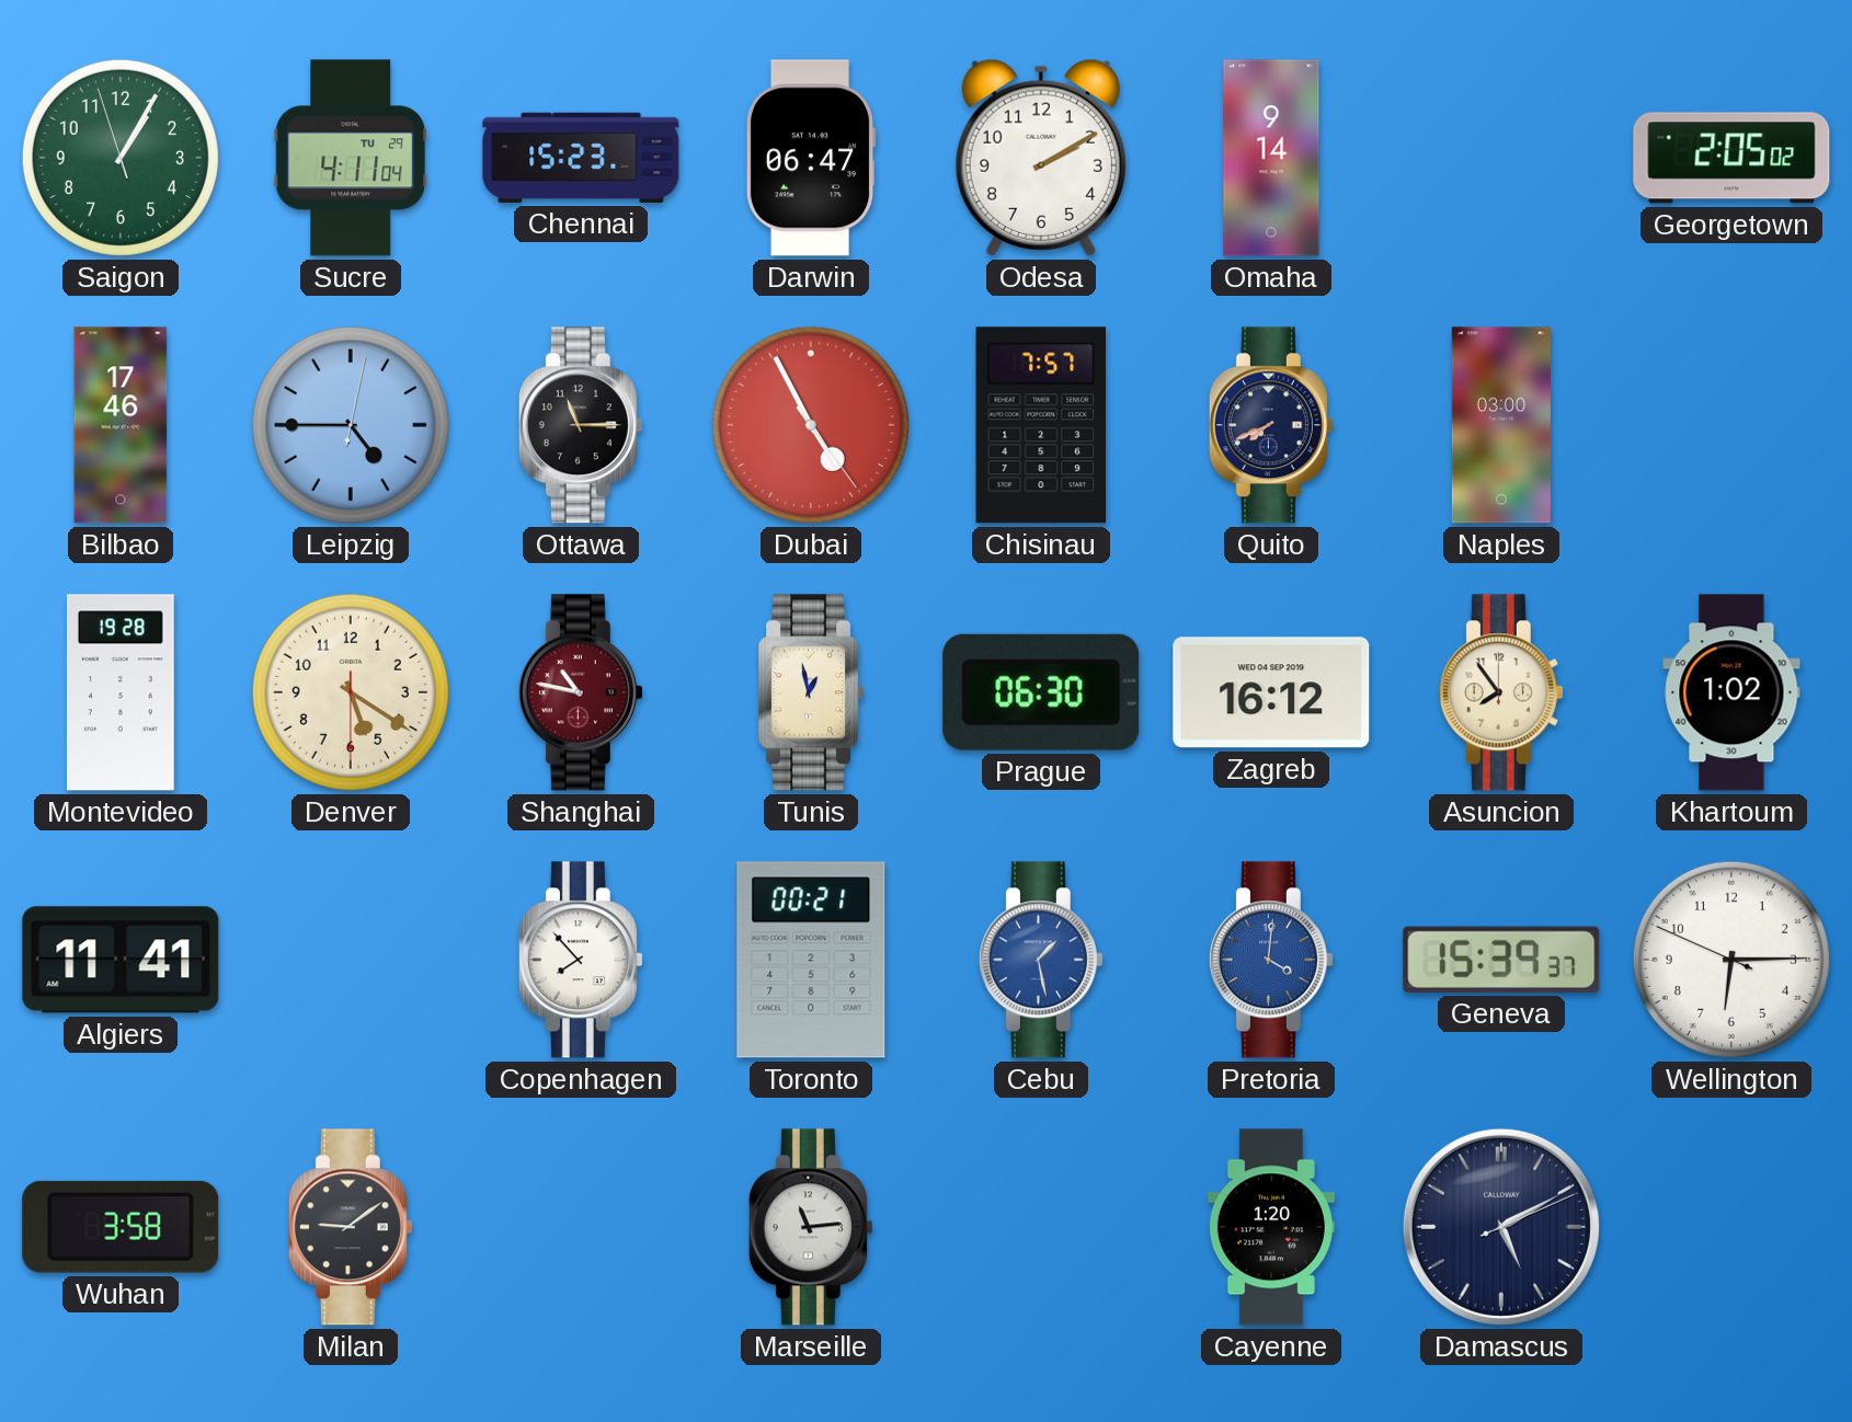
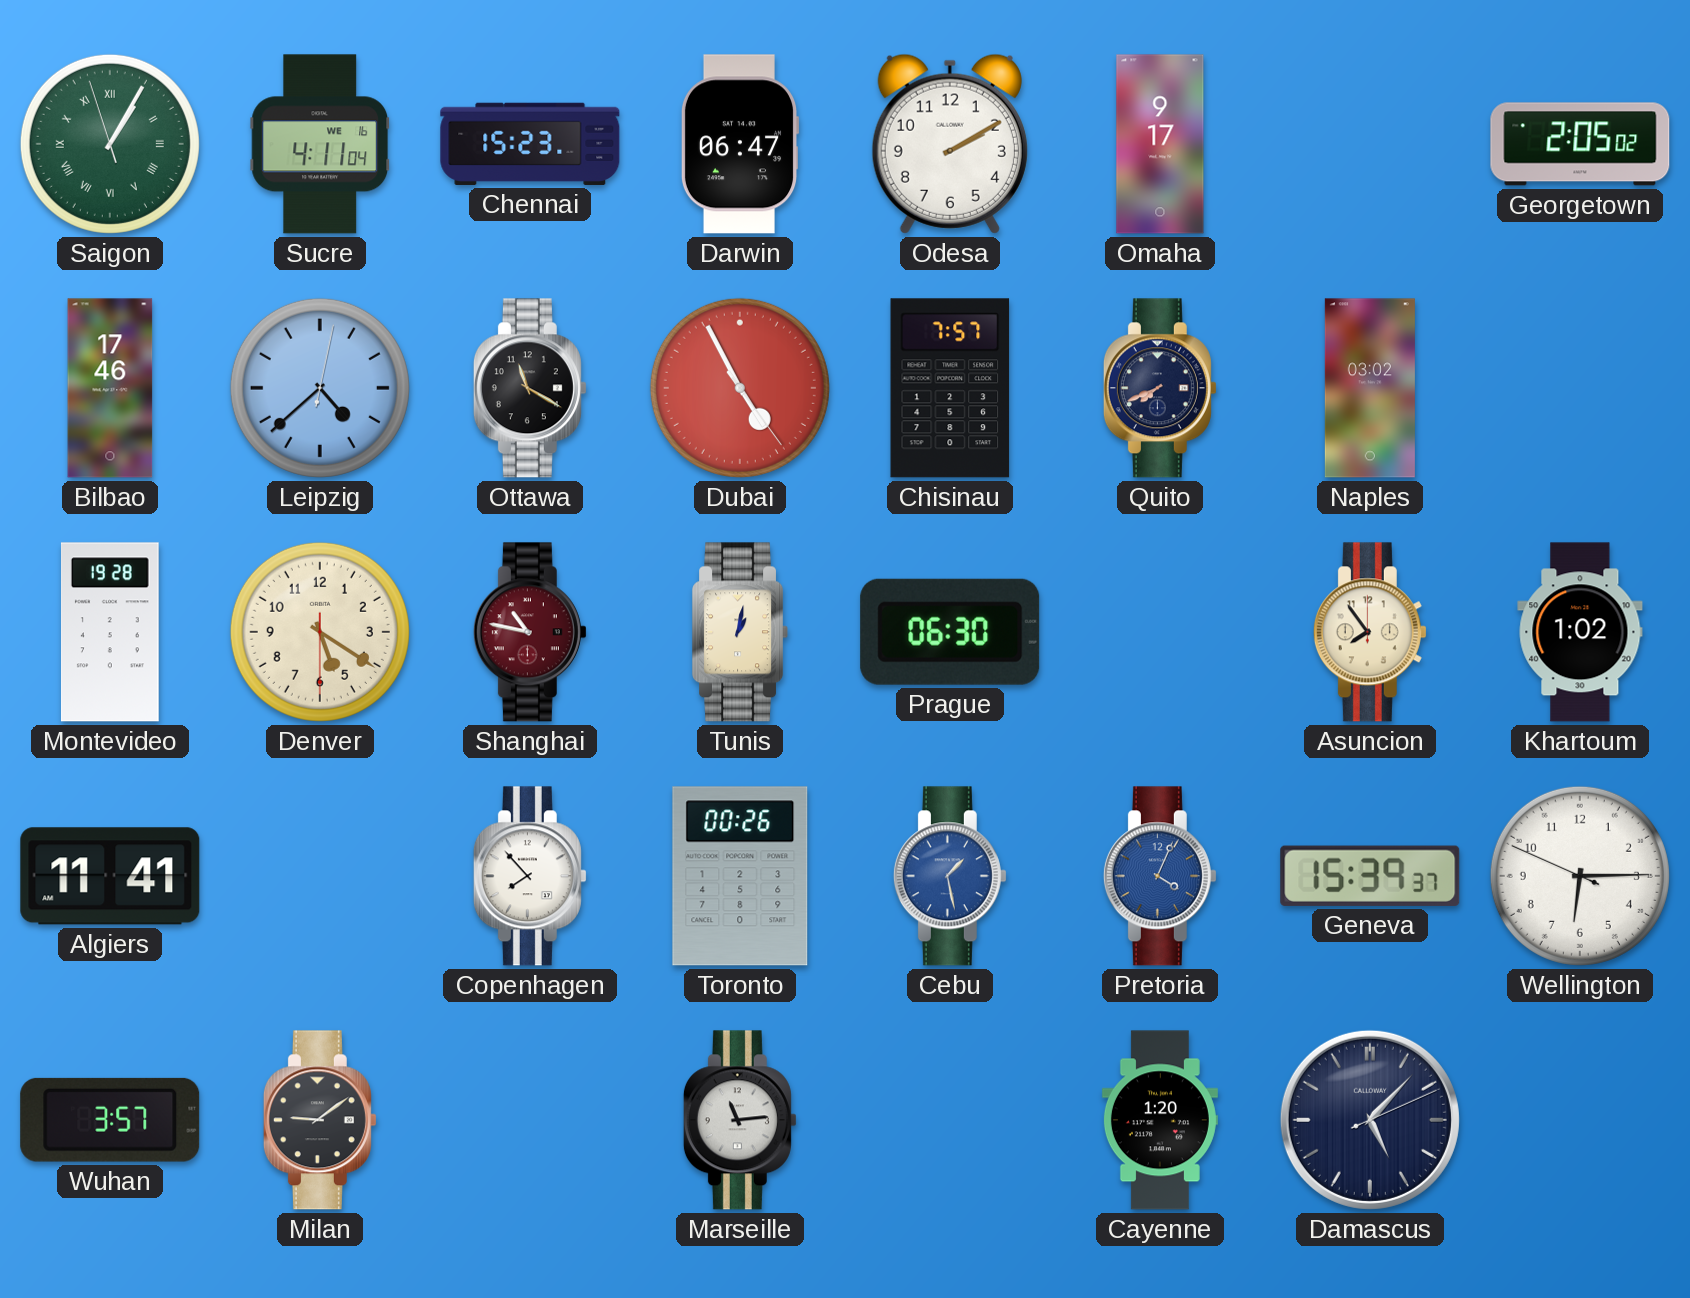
Saigon numerals: Arabic -> Roman (110, 144)
Sucre date: TU 29 -> WE 16 (320, 144)
Omaha: 9:14 -> 9:17 (1160, 144)
Leipzig: 4:45 -> 4:38 (320, 388)
Ottawa: 11:15 -> 11:20 (530, 388)
Naples: 03:00 -> 03:02 (1370, 388)
Tunis: 12:58 -> 1:02 (741, 632)
Zagreb: 16:12 -> none (1271, 692)
Toronto: 00:21 -> 00:26 (740, 876)
Pretoria: 4:01 -> 4:04 (1160, 876)
Wuhan: 3:58 -> 3:57 (110, 1120)
Damascus: 5:10 -> 5:07 (1370, 1120)
